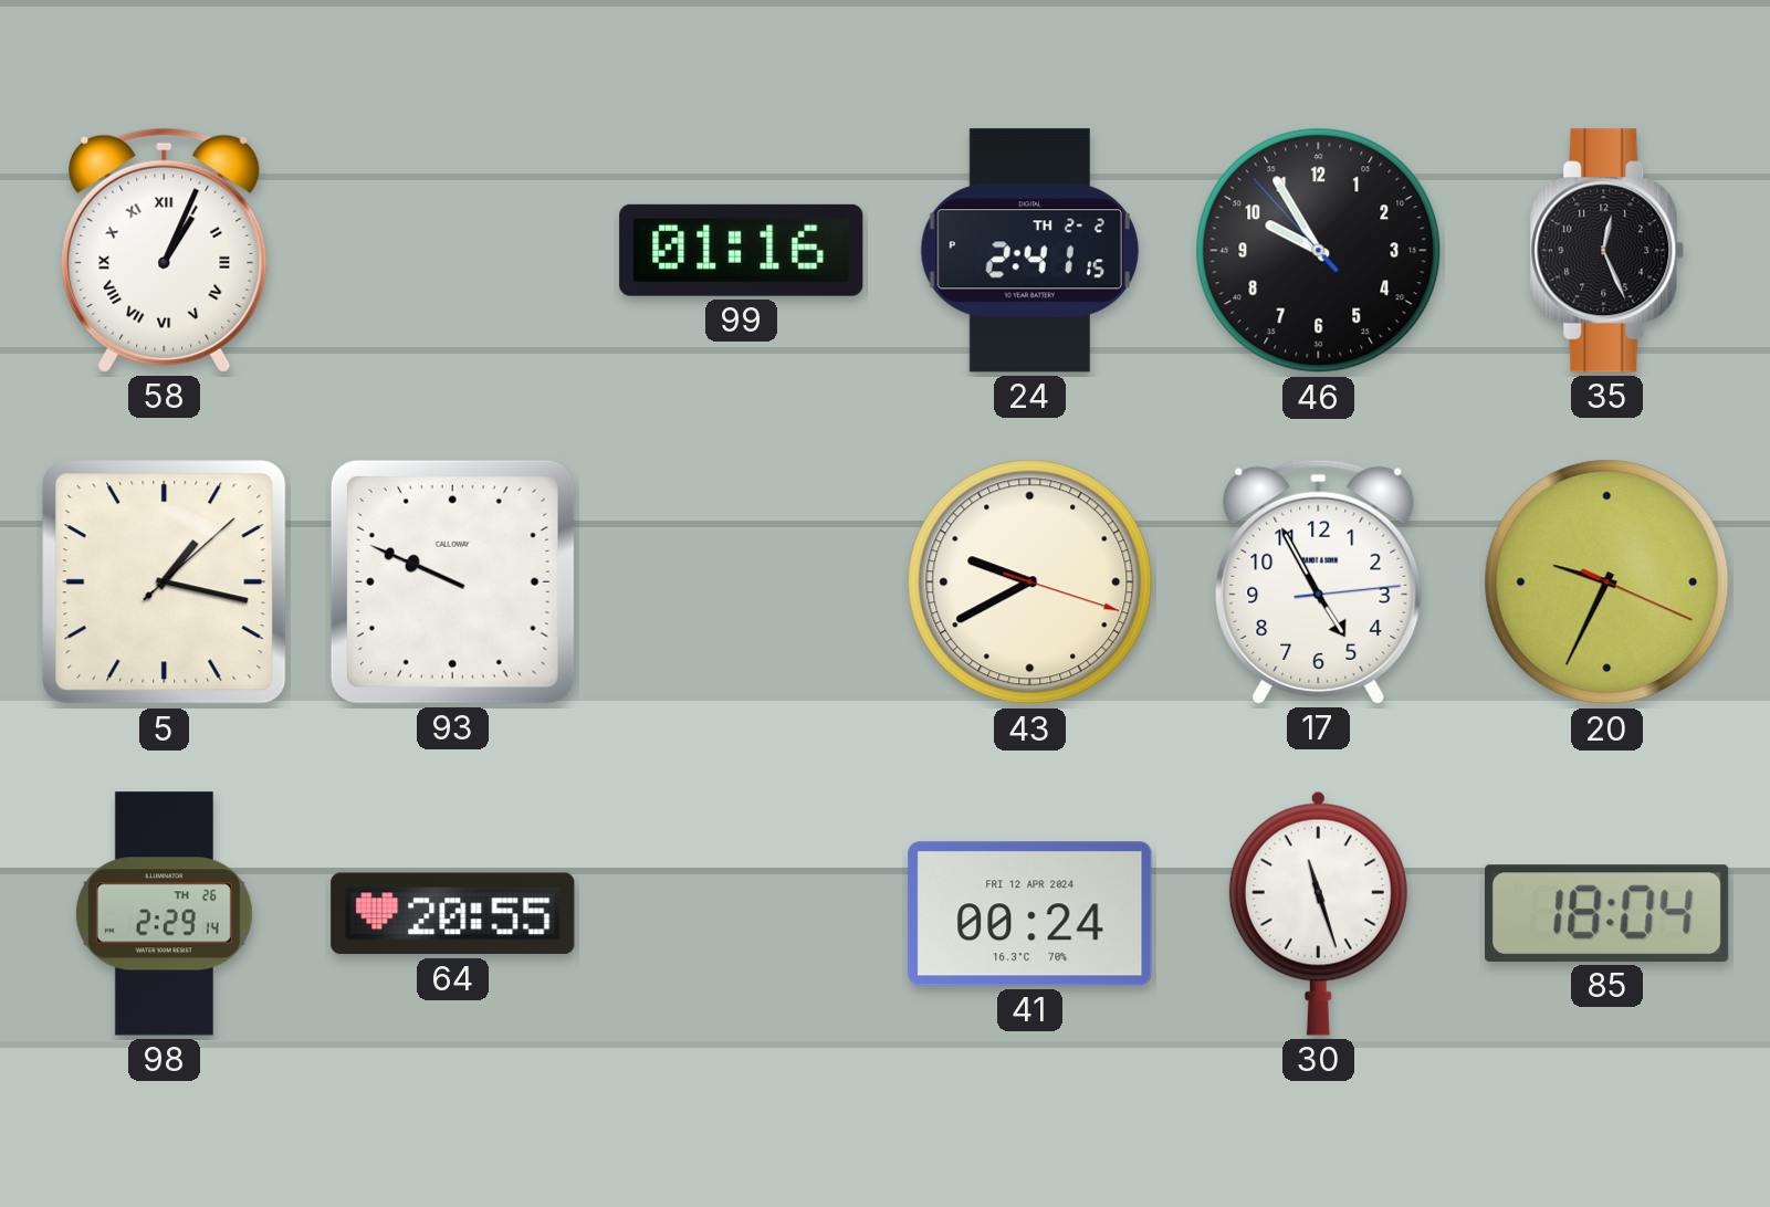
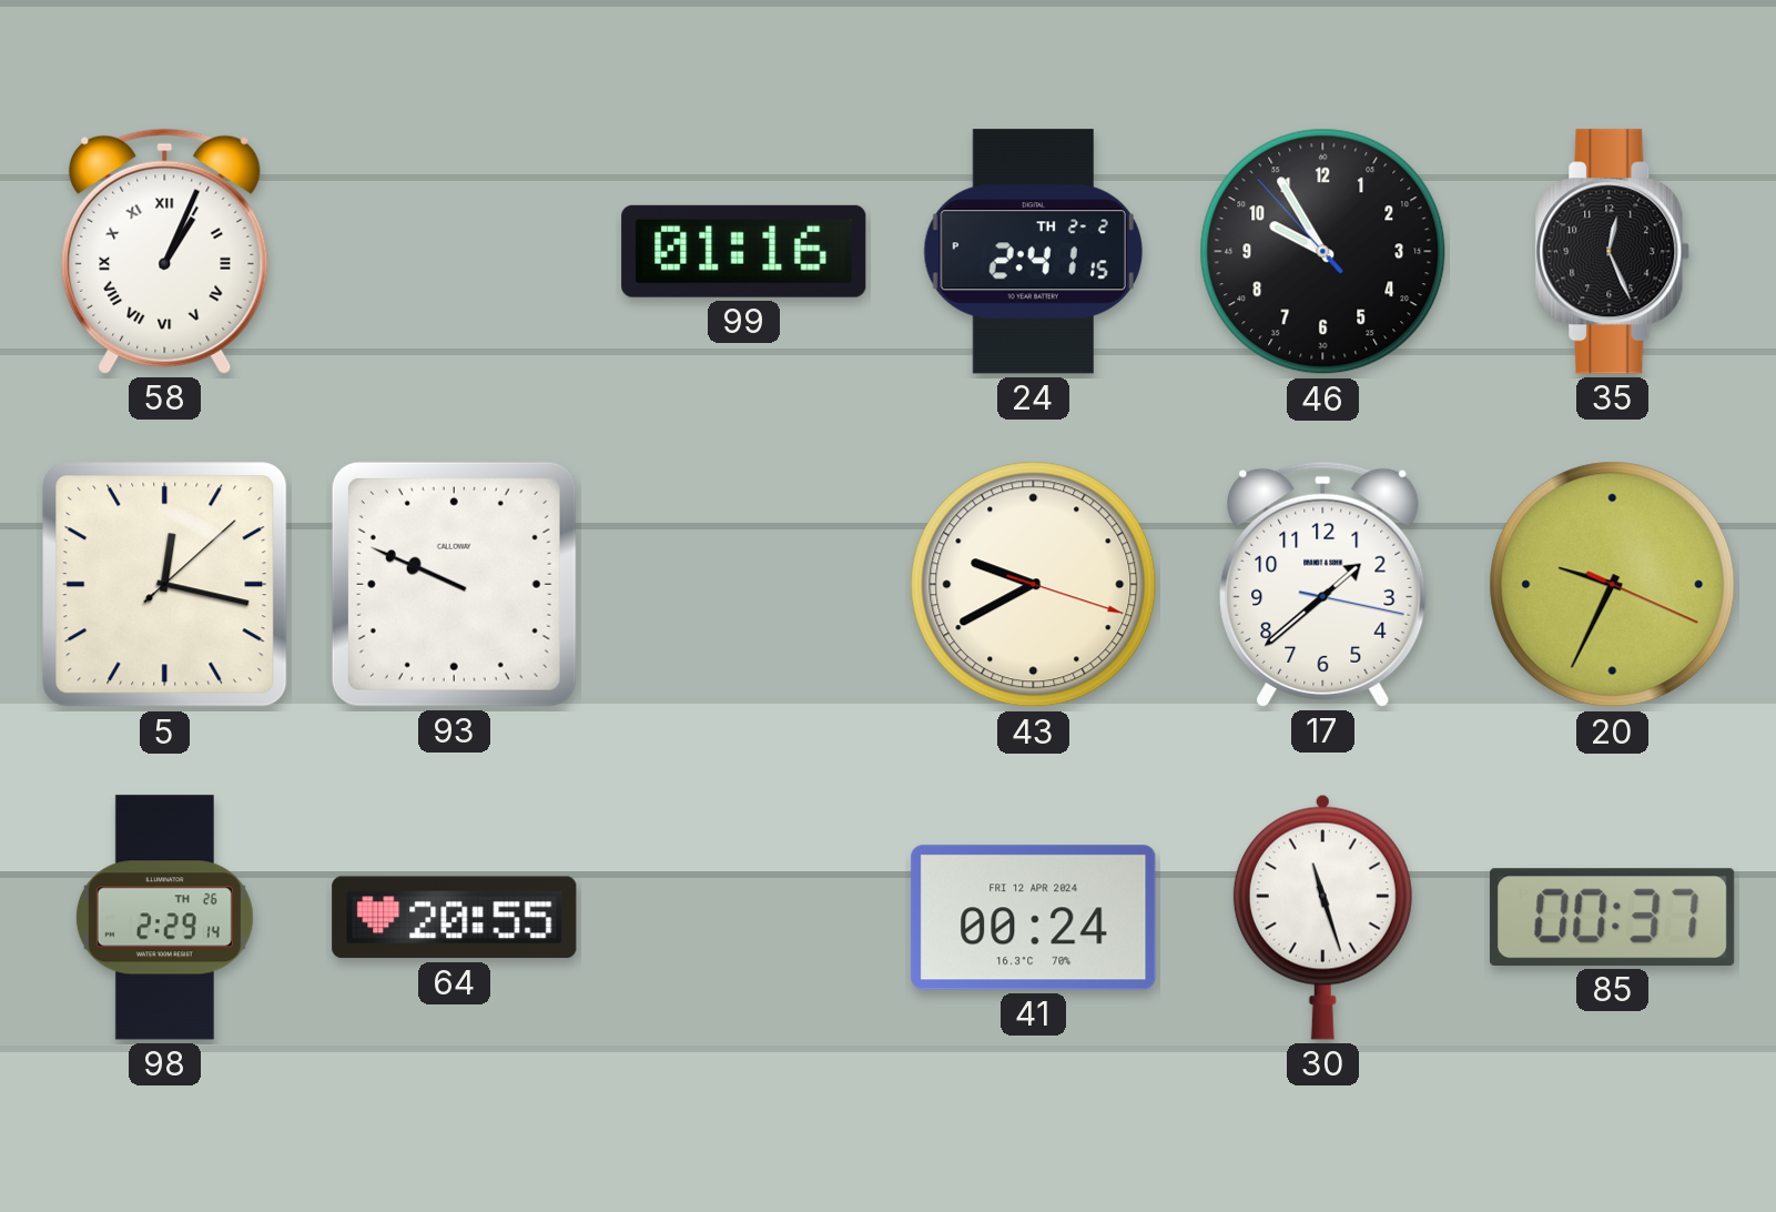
5: 1:17 -> 12:17 (165, 585)
17: 4:55 -> 1:38 (1323, 584)
85: 18:04 -> 00:37 (1613, 917)
